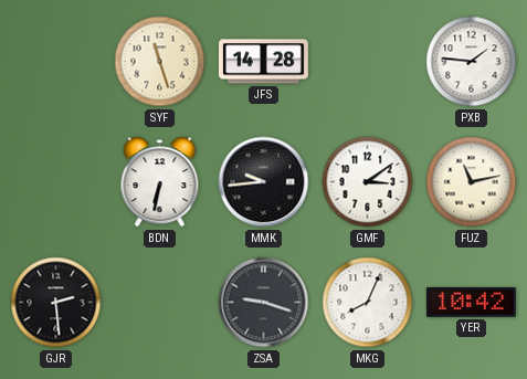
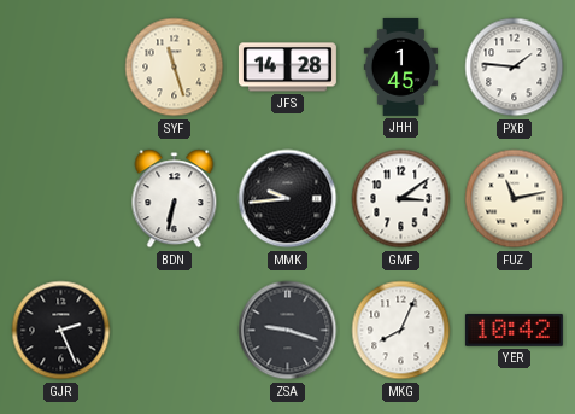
JHH: none -> 1:45 (400, 66)
GJR: 2:29 -> 2:26 (61, 331)
